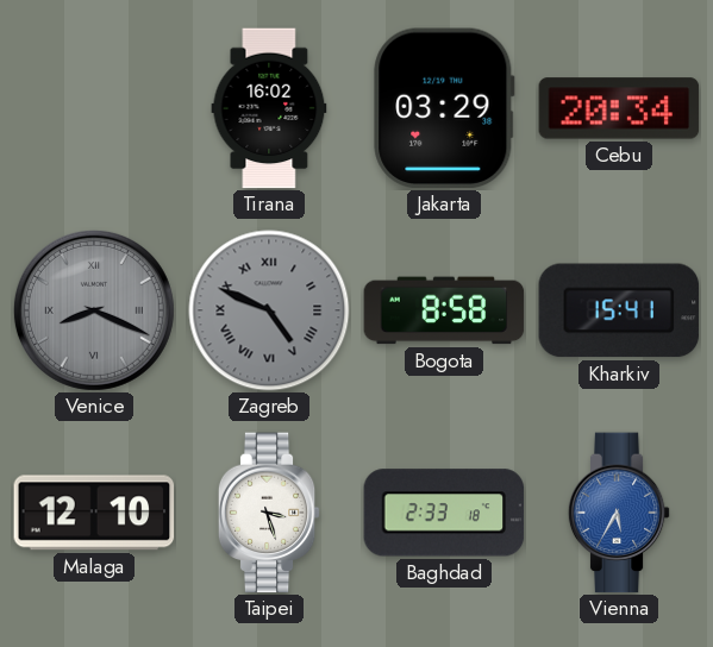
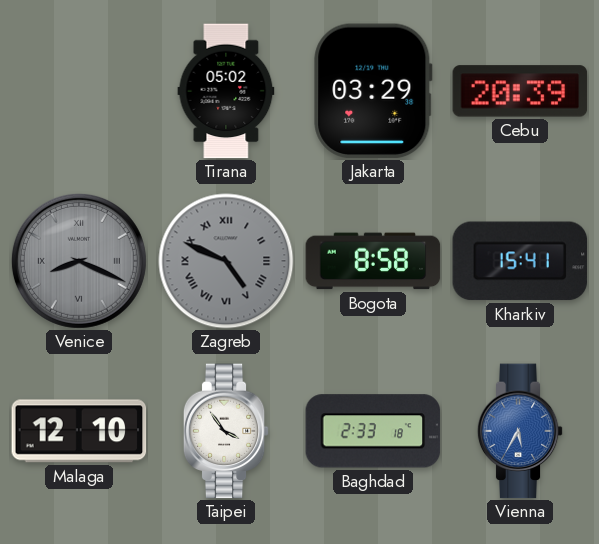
Tirana: 16:02 -> 05:02 (226, 91)
Cebu: 20:34 -> 20:39 (520, 91)
Taipei: 3:27 -> 3:54 (226, 431)
